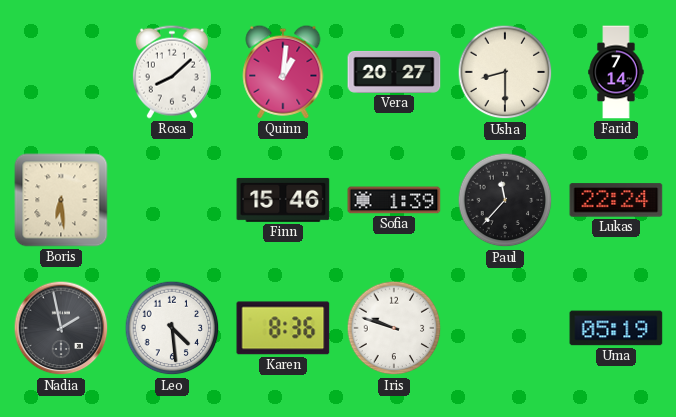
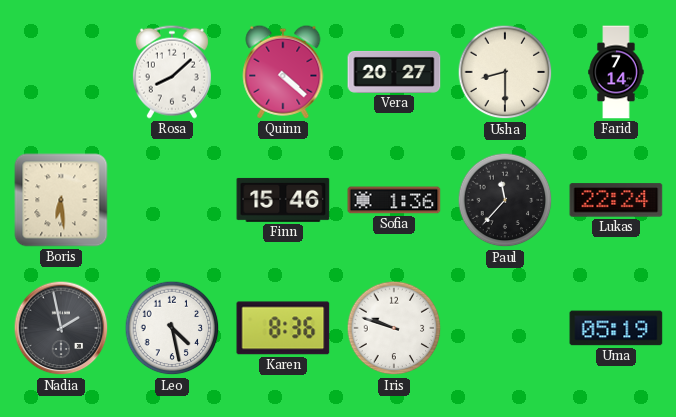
Quinn: 1:01 -> 4:22 (283, 72)
Sofia: 1:39 -> 1:36 (394, 200)
Leo: 4:29 -> 4:28 (172, 328)
